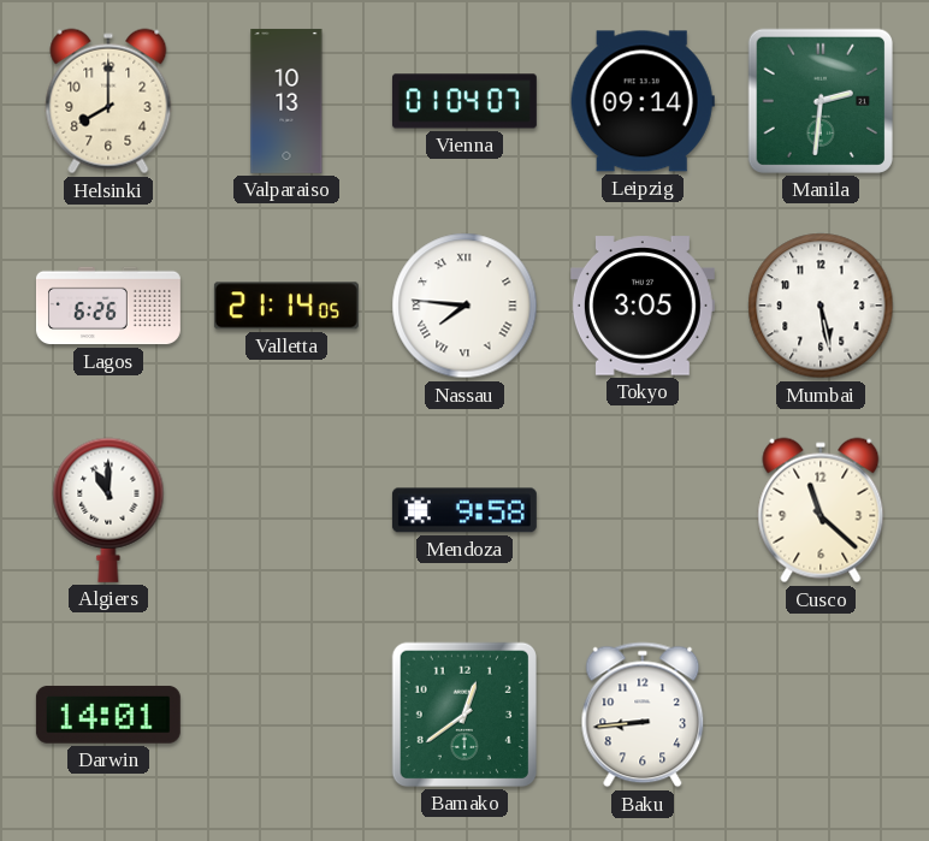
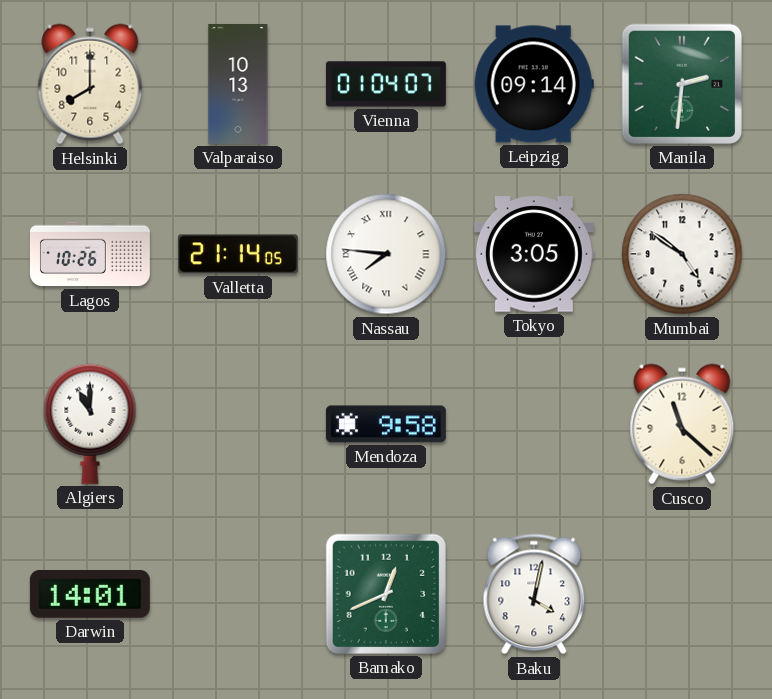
Lagos: 6:26 -> 10:26 (90, 254)
Mumbai: 5:28 -> 4:51 (682, 254)
Bamako: 12:39 -> 12:41 (386, 594)
Baku: 8:44 -> 4:02 (534, 594)
